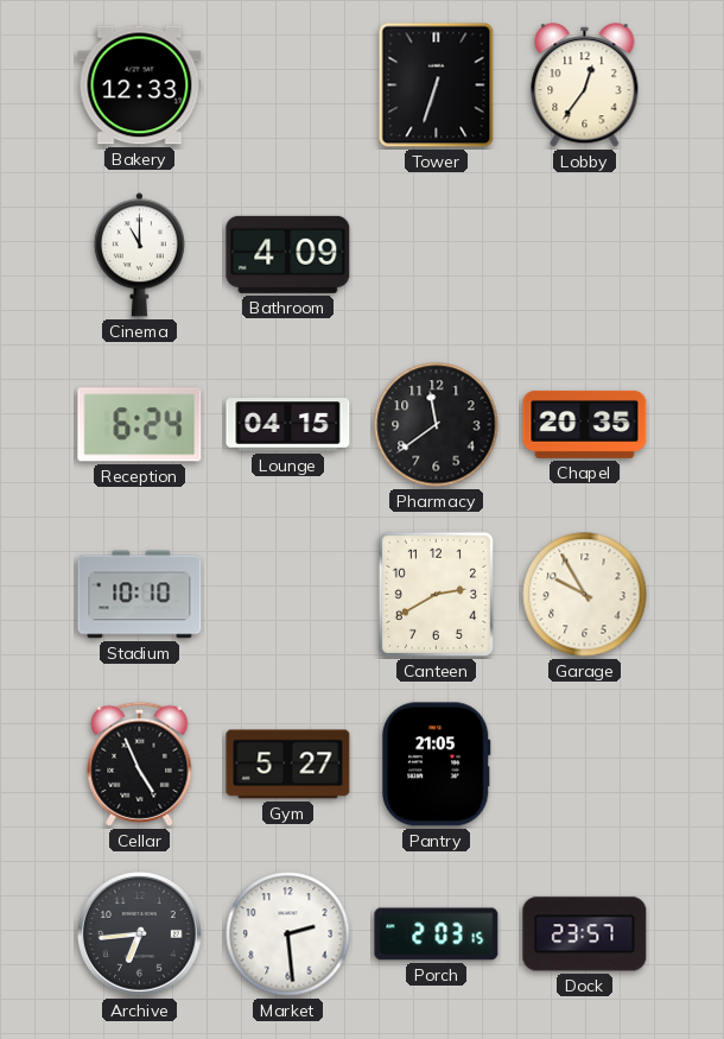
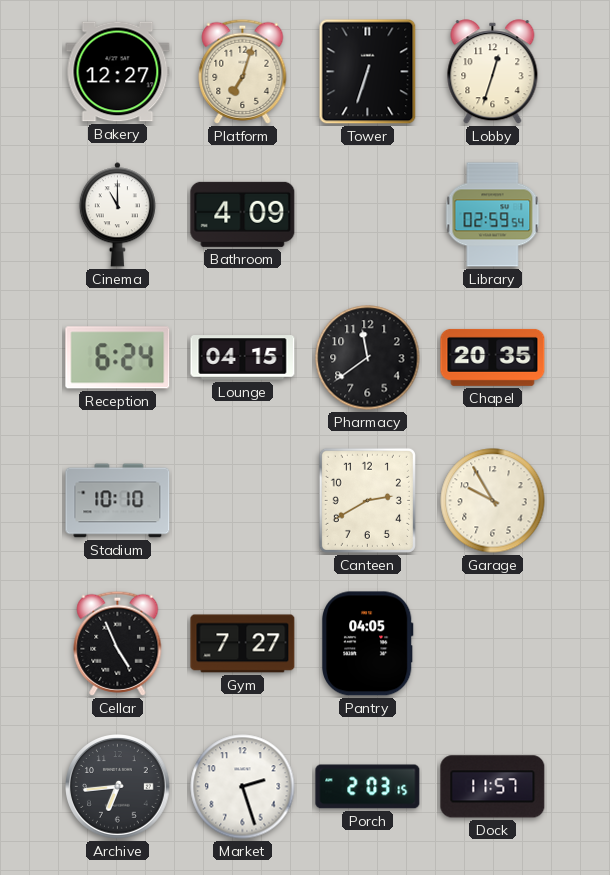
Bakery: 12:33 -> 12:27 (118, 72)
Platform: none -> 7:03 (243, 71)
Lobby: 12:36 -> 12:33 (493, 72)
Library: none -> 02:59 (493, 215)
Gym: 5:27 -> 7:27 (243, 644)
Pantry: 21:05 -> 04:05 (367, 644)
Market: 2:29 -> 2:27 (243, 787)
Dock: 23:57 -> 11:57 (493, 787)
